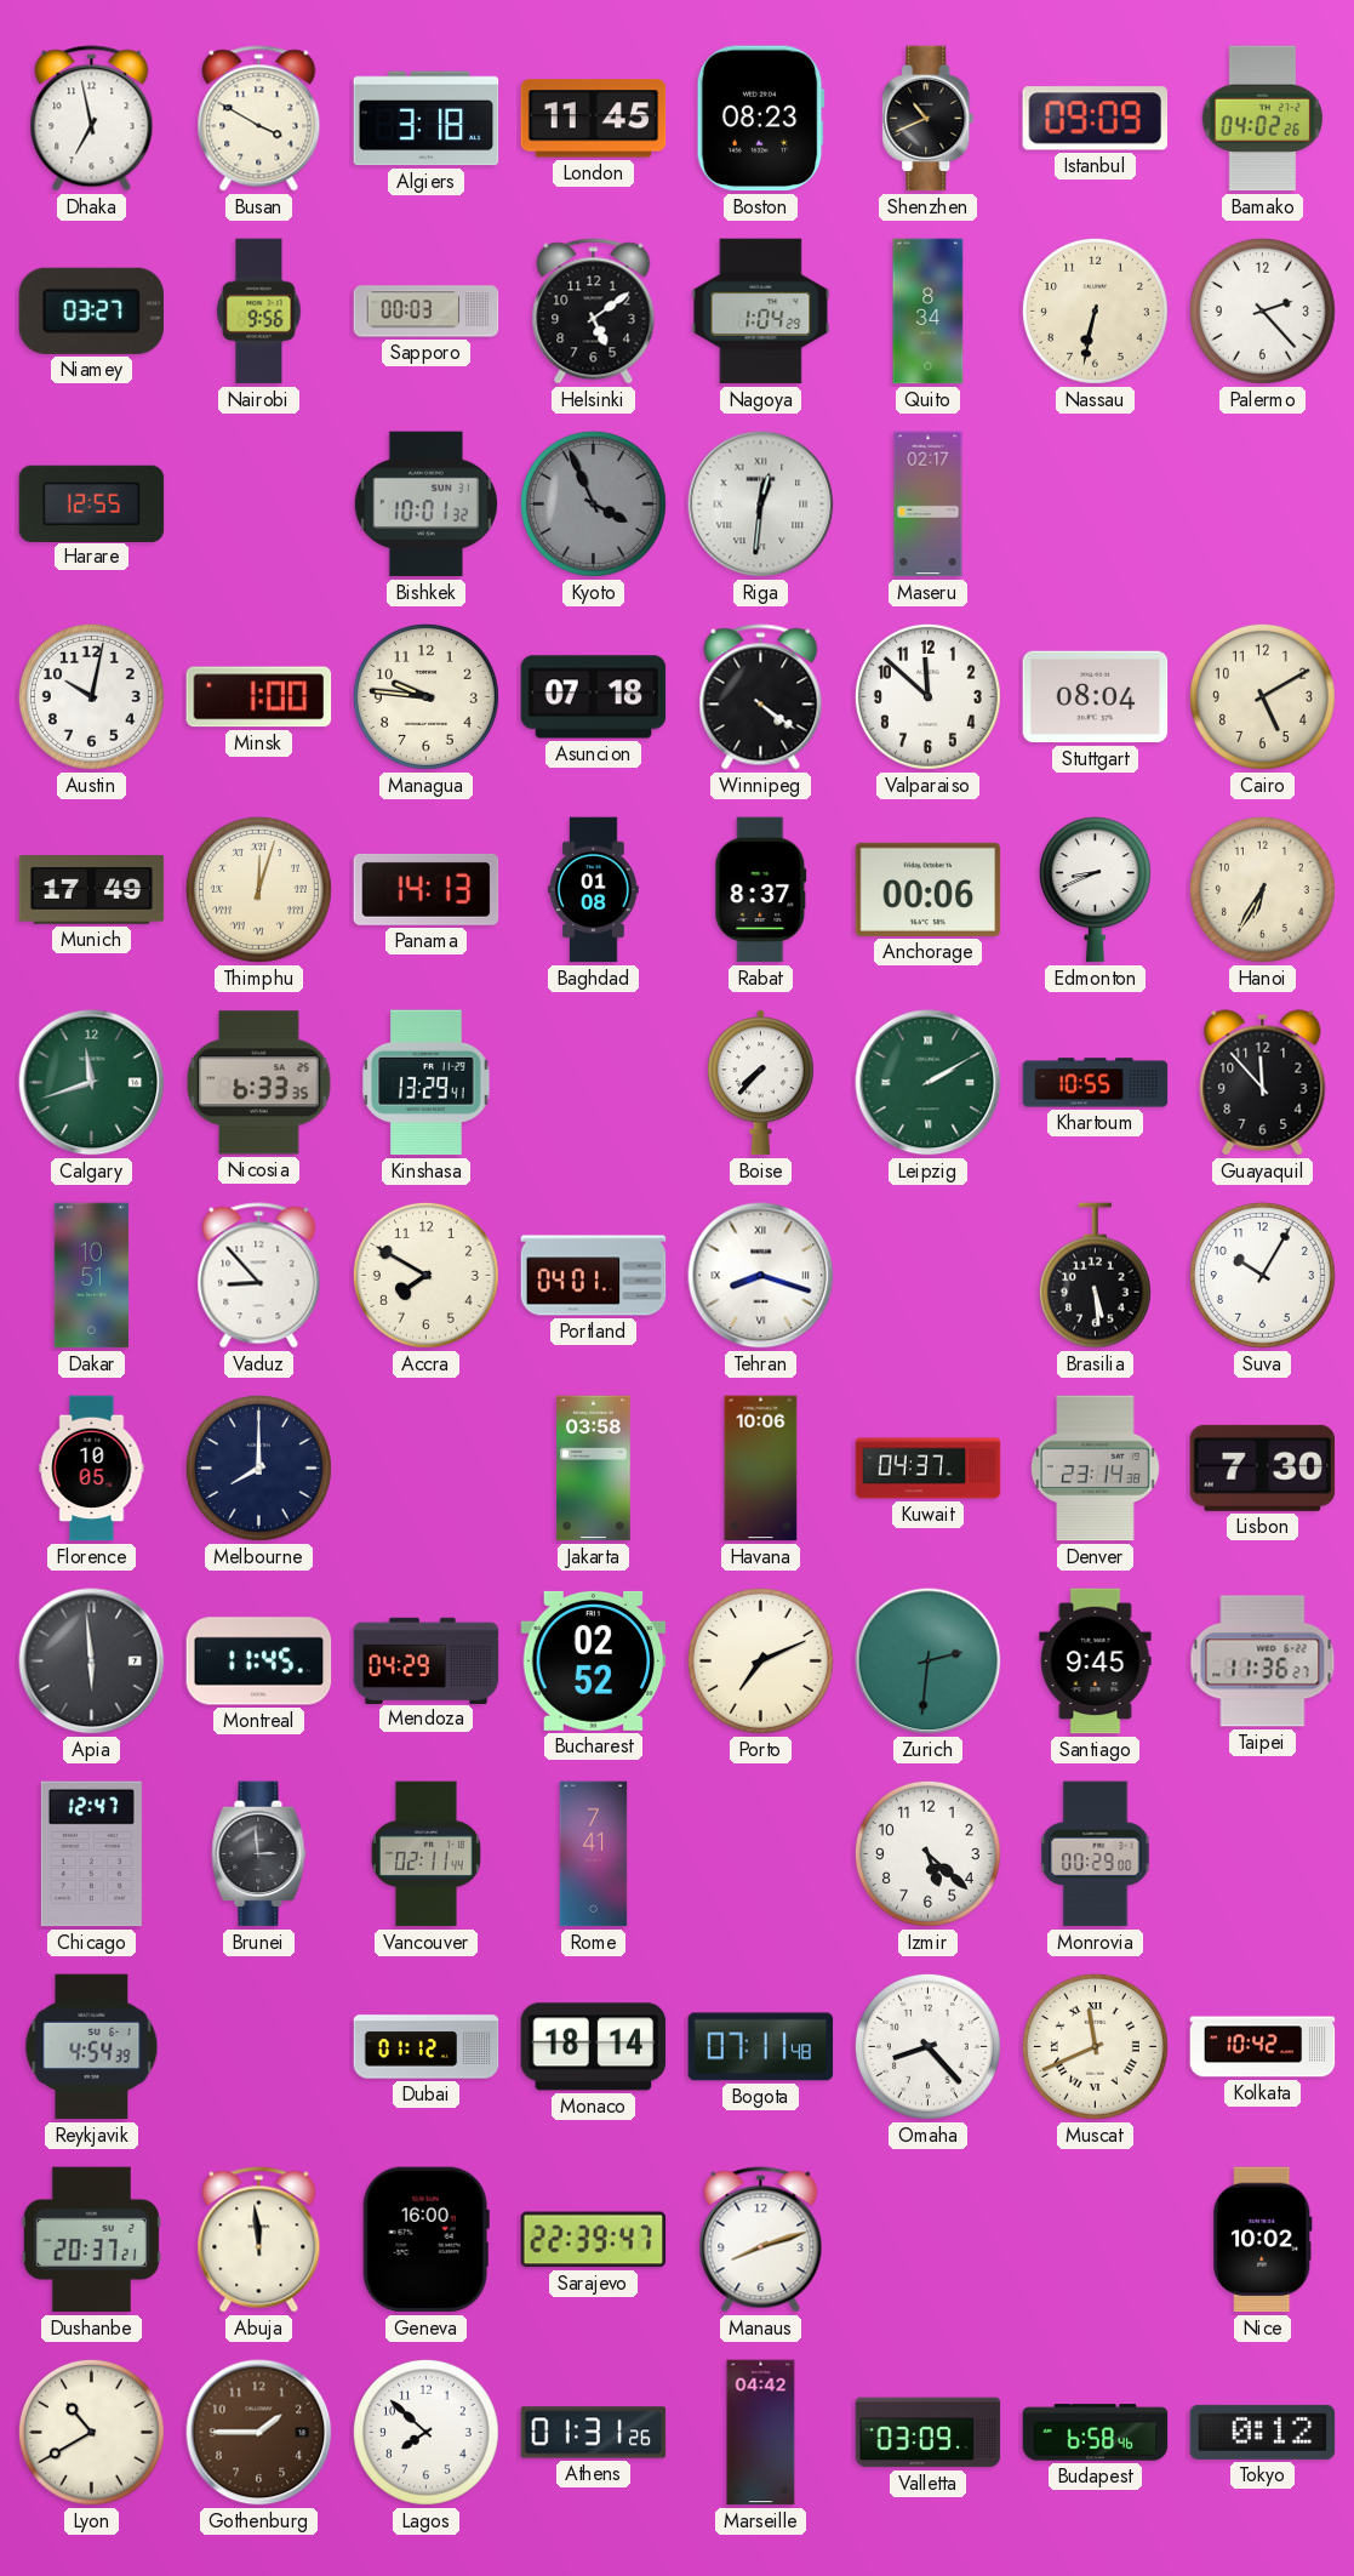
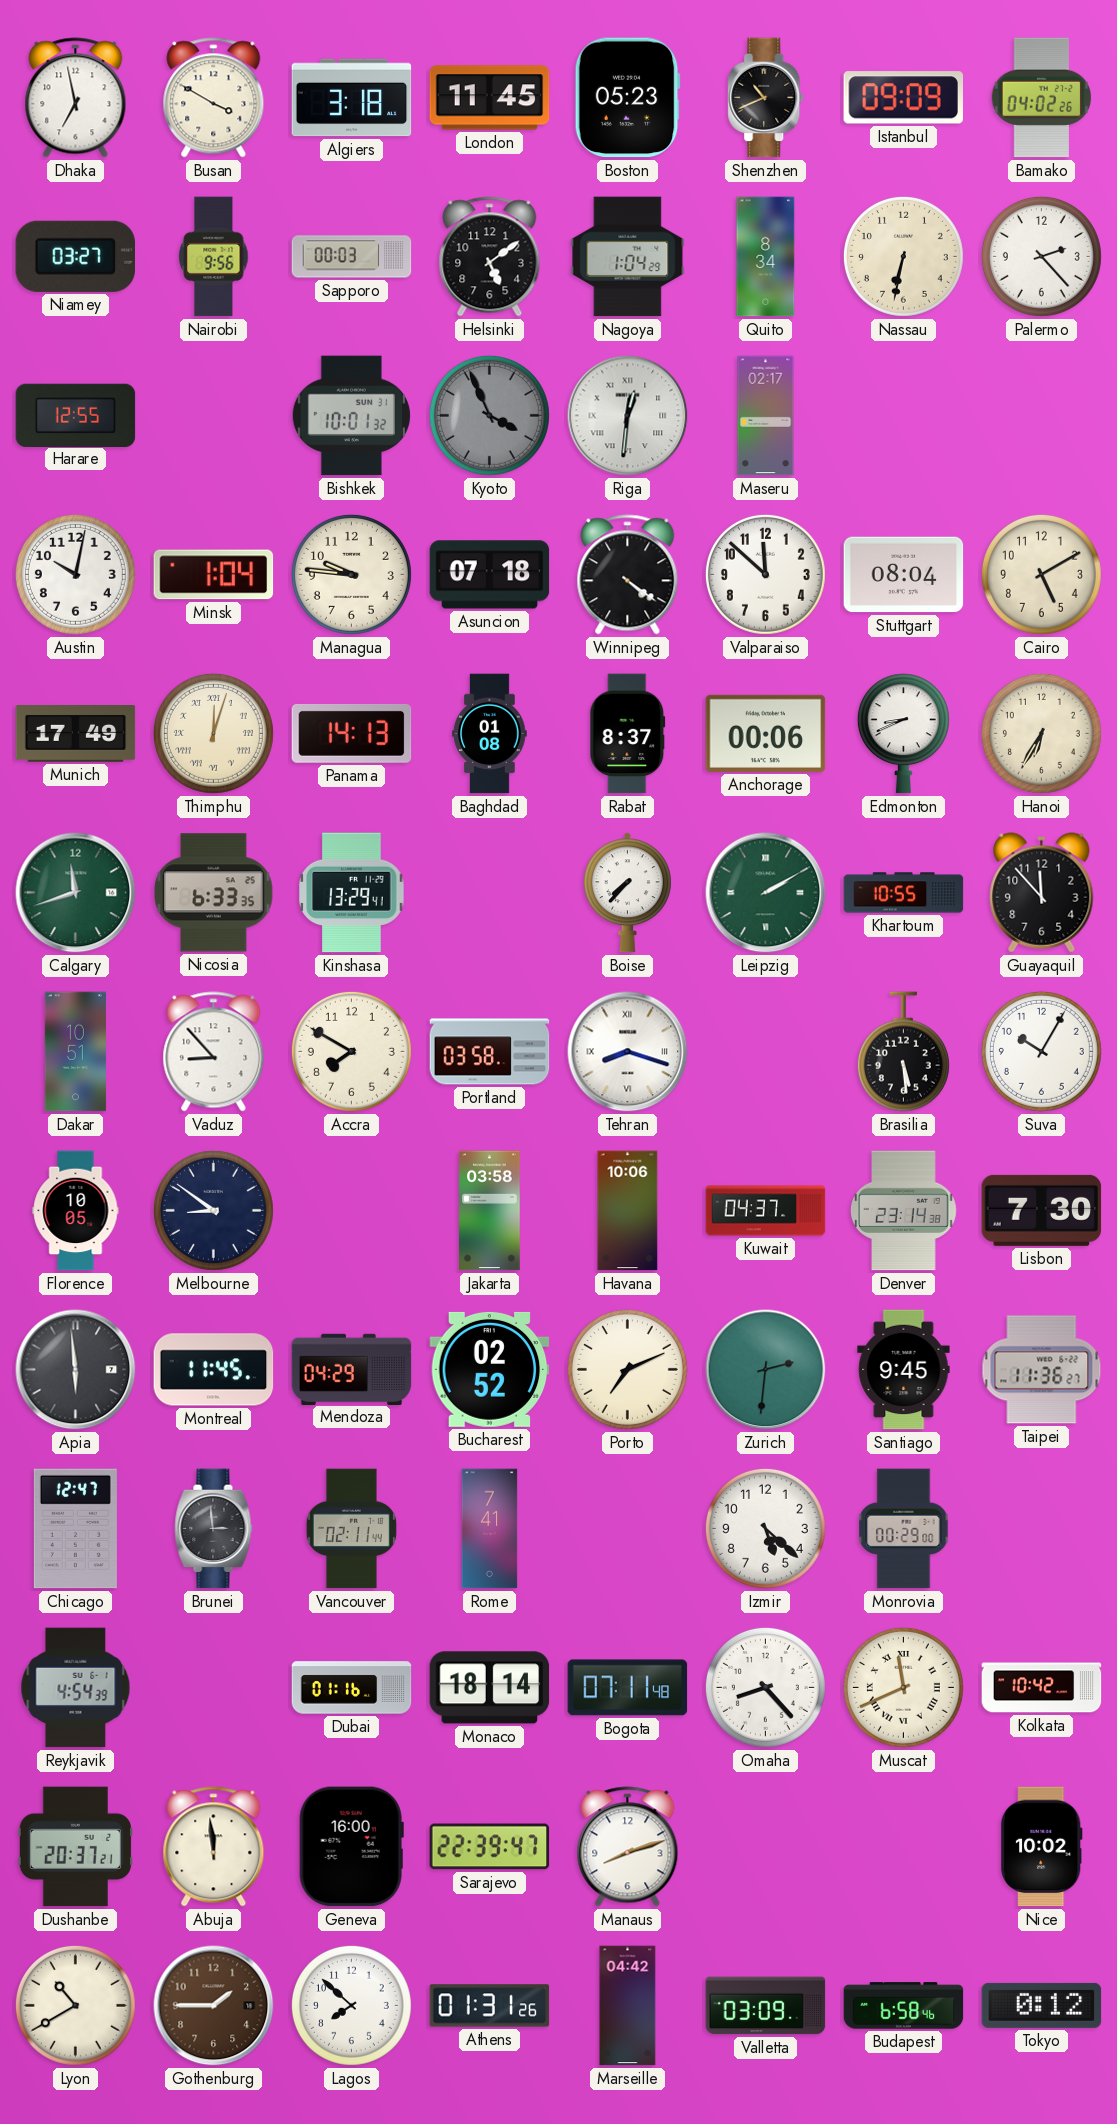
Boston: 08:23 -> 05:23 (627, 98)
Minsk: 1:00 -> 1:04 (214, 575)
Portland: 04:01 -> 03:58 (490, 1052)
Melbourne: 8:00 -> 8:51 (213, 1210)
Dubai: 01:12 -> 01:16 (352, 1688)
